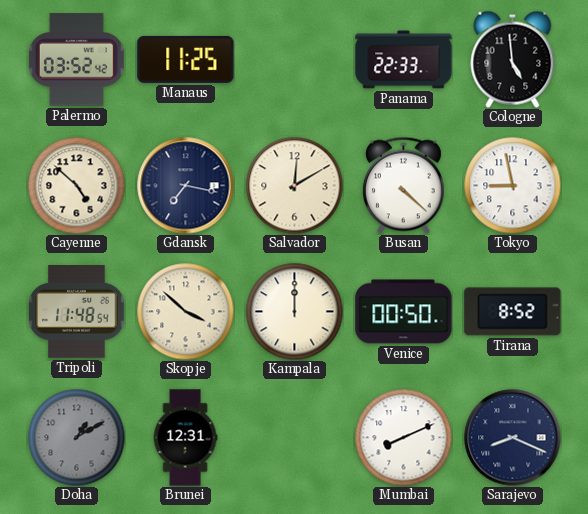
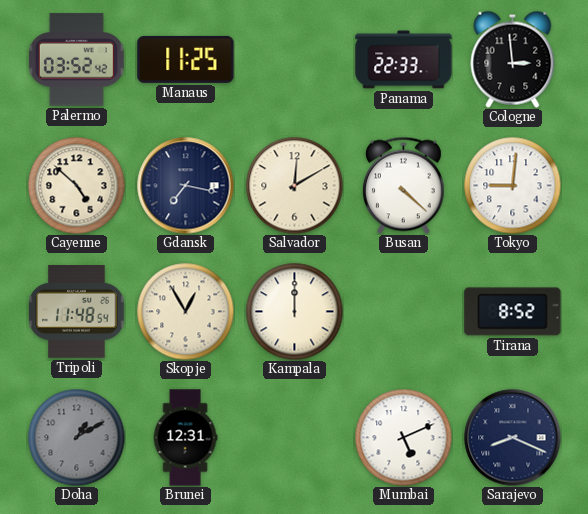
Cologne: 4:59 -> 2:59 (513, 59)
Tokyo: 8:58 -> 9:01 (512, 185)
Skopje: 3:52 -> 12:55 (185, 311)
Venice: 00:50 -> none (404, 312)
Mumbai: 8:11 -> 5:11 (403, 437)
